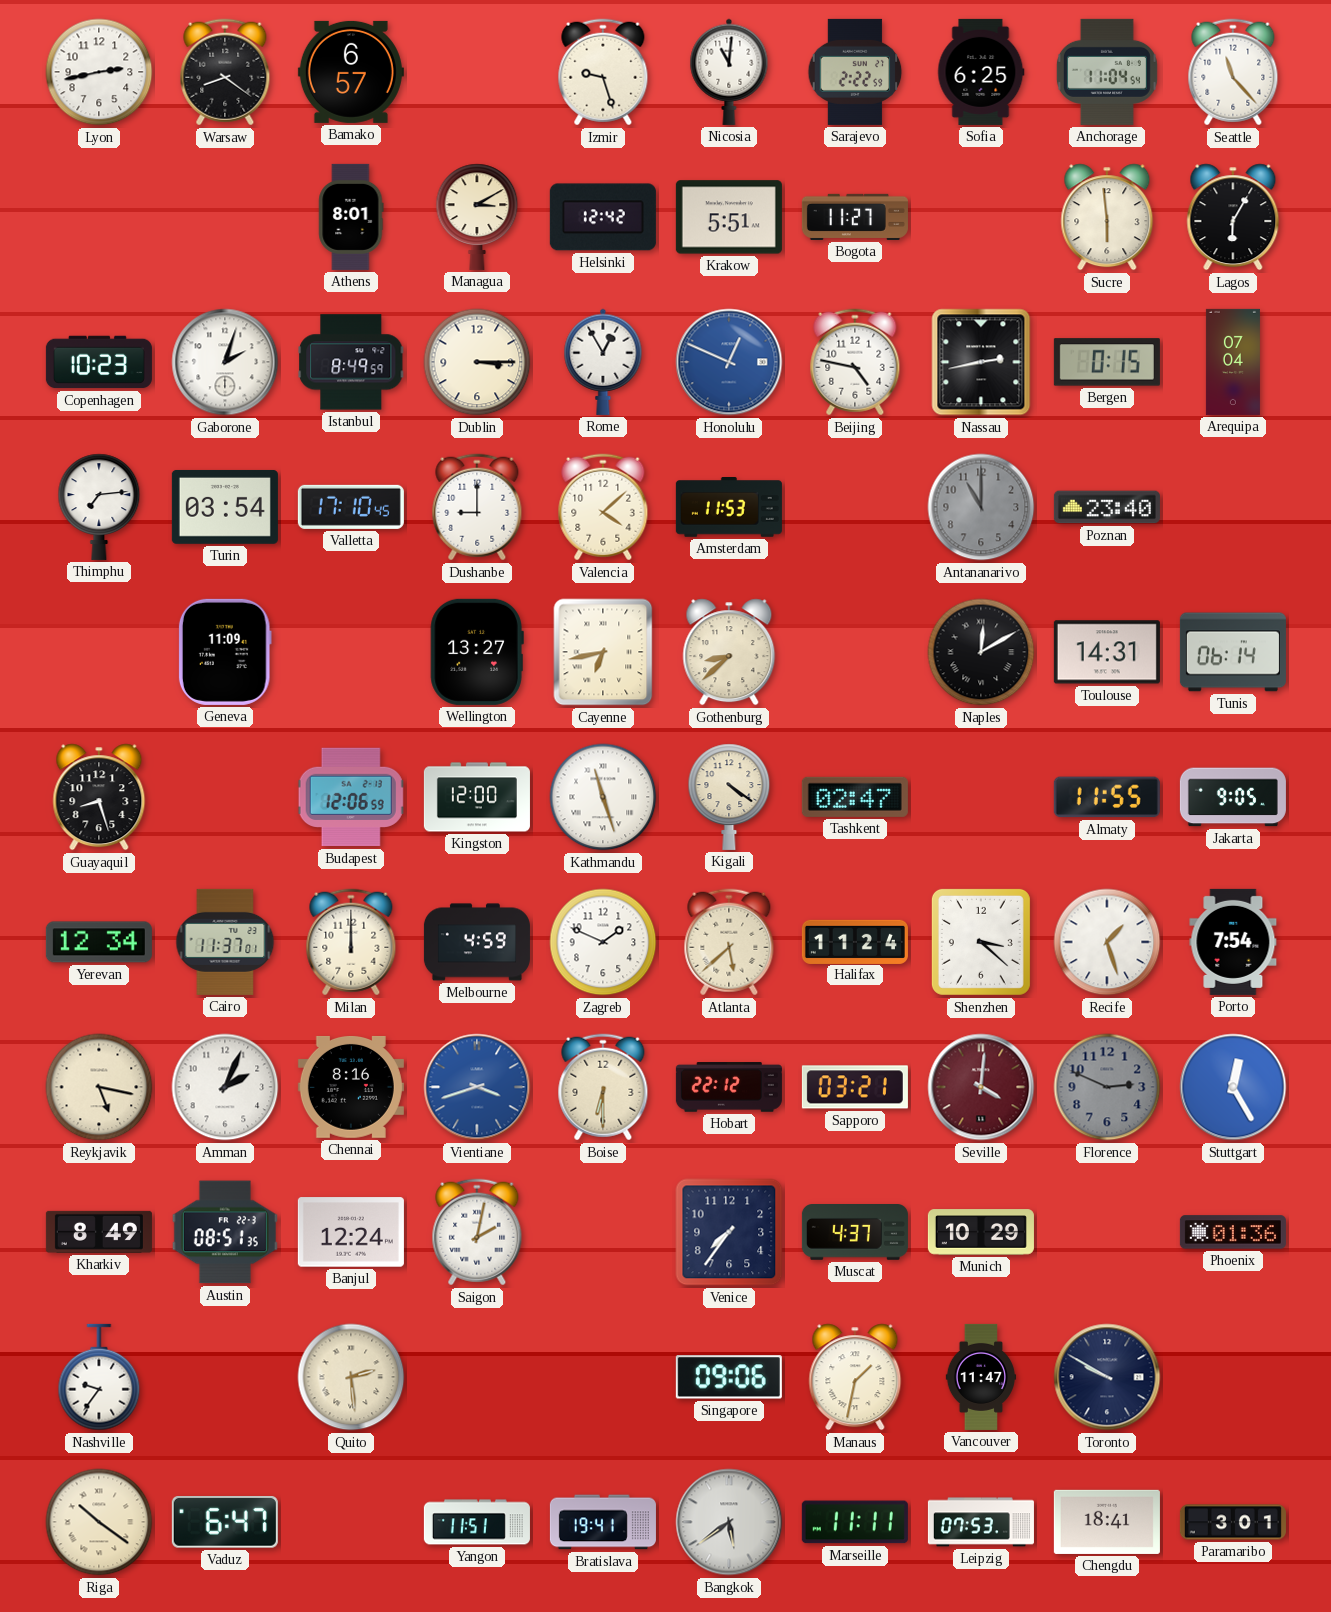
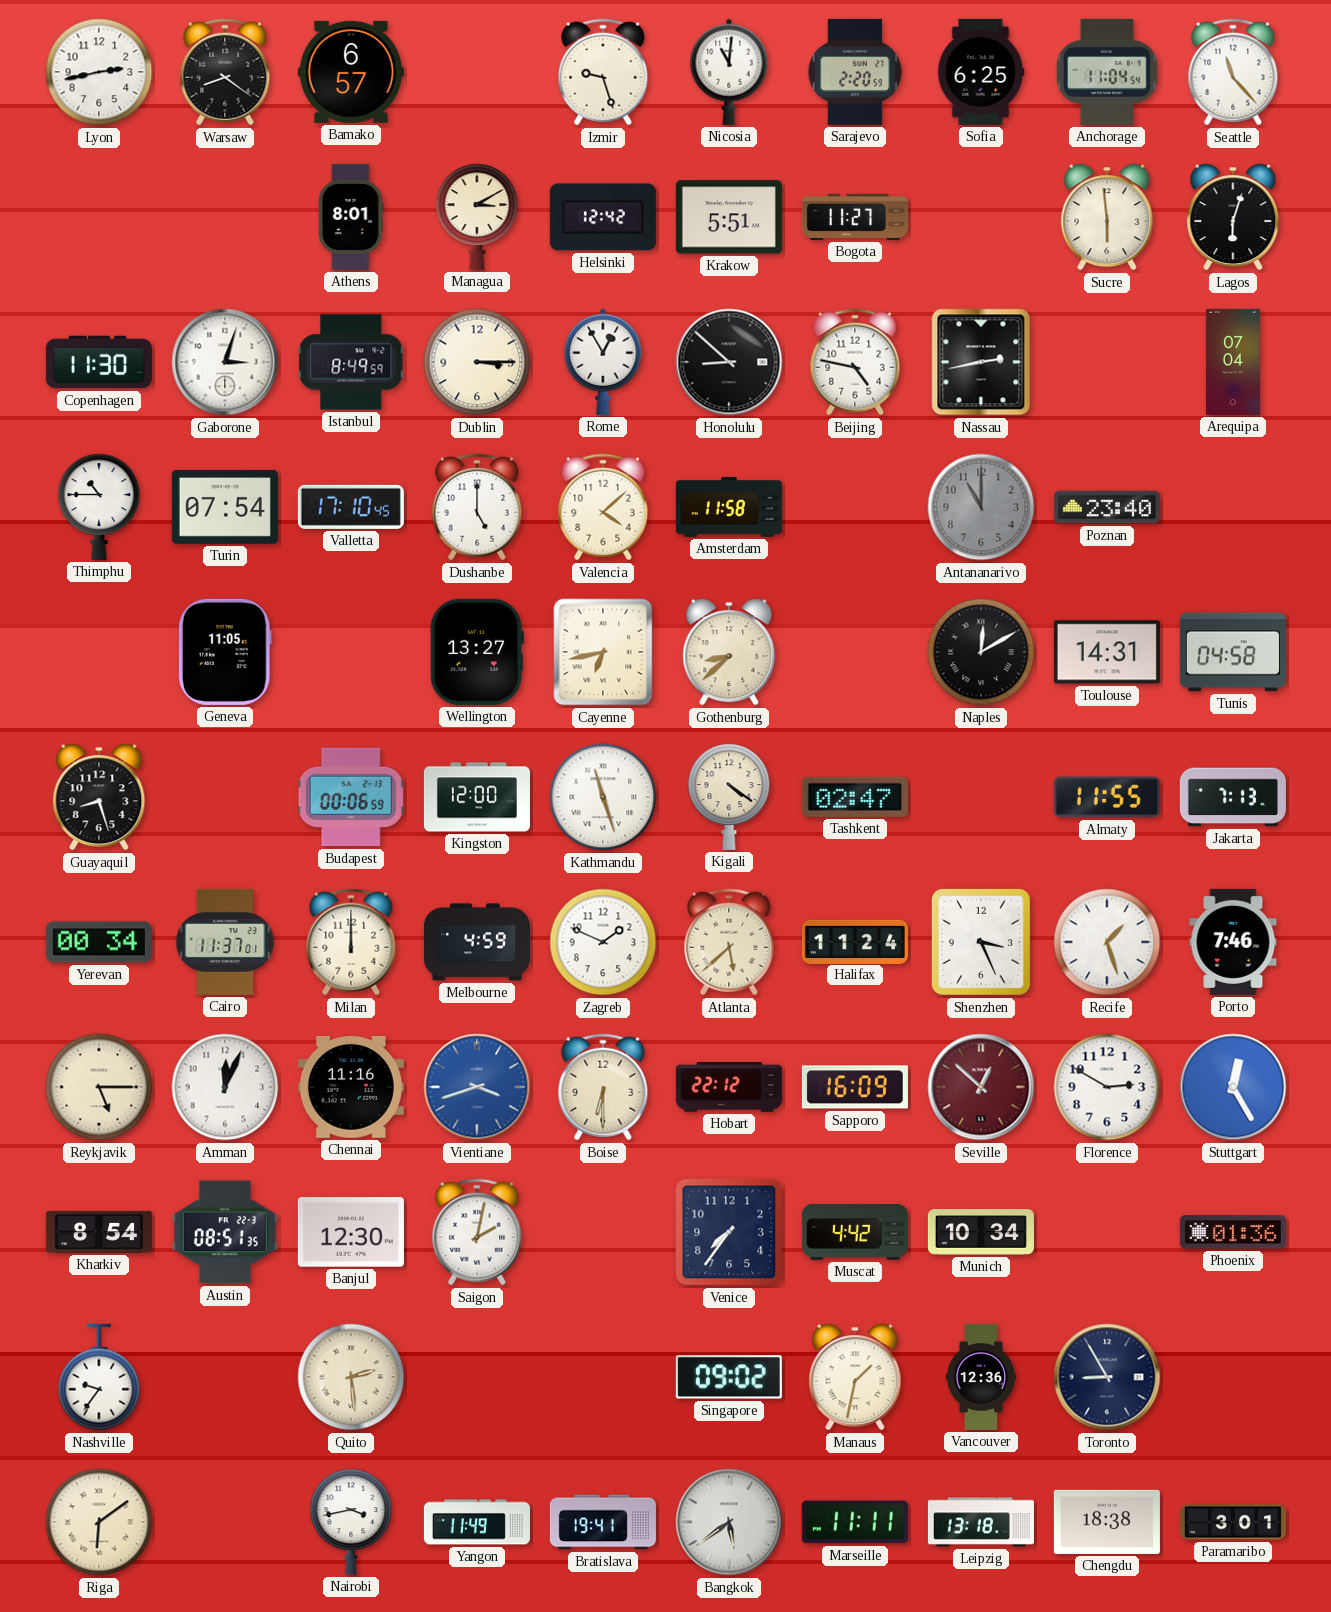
Sarajevo: 2:22 -> 2:20 (855, 72)
Lagos: 6:05 -> 6:03 (1233, 217)
Copenhagen: 10:23 -> 11:30 (99, 362)
Gaborone: 2:03 -> 3:03 (225, 362)
Honolulu: 12:49 -> 8:52 (729, 362)
Honolulu dial: blue -> black (729, 362)
Bergen: 0:15 -> none (1107, 362)
Thimphu: 7:14 -> 10:45 (99, 507)
Turin: 03:54 -> 07:54 (225, 507)
Dushanbe: 9:00 -> 5:00 (477, 507)
Amsterdam: 11:53 -> 11:58 (729, 508)
Geneva: 11:09 -> 11:05 (225, 652)
Tunis: 06:14 -> 04:58 (1233, 652)
Budapest: 12:06 -> 00:06 (351, 797)
Jakarta: 9:05 -> 7:13 (1233, 797)
Yerevan: 12:34 -> 00:34 (99, 942)
Shenzhen: 3:22 -> 3:26 (981, 942)
Porto: 7:54 -> 7:46 (1233, 942)
Reykjavik: 5:17 -> 5:15 (99, 1087)
Amman: 2:04 -> 12:04 (225, 1087)
Chennai: 8:16 -> 11:16 (351, 1087)
Sapporo: 03:21 -> 16:09 (855, 1087)
Seville: 4:01 -> 12:52 (981, 1087)
Florence: 2:49 -> 2:50 (1107, 1087)
Florence dial: grey -> white (1107, 1087)
Kharkiv: 8:49 -> 8:54 (99, 1232)
Banjul: 12:24 -> 12:30 (351, 1232)
Muscat: 4:37 -> 4:42 (855, 1233)
Munich: 10:29 -> 10:34 (981, 1232)
Singapore: 09:06 -> 09:02 (729, 1377)
Vancouver: 11:47 -> 12:36 (981, 1377)
Toronto: 9:50 -> 8:55 (1107, 1377)
Riga: 10:21 -> 6:09 (99, 1522)
Vaduz: 6:47 -> none (225, 1523)
Nairobi: none -> 3:43 (351, 1522)
Yangon: 11:51 -> 11:49 (477, 1522)
Leipzig: 07:53 -> 13:18 (981, 1522)
Chengdu: 18:41 -> 18:38 (1107, 1522)
